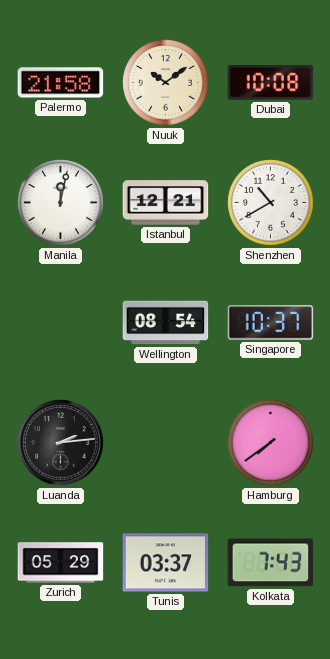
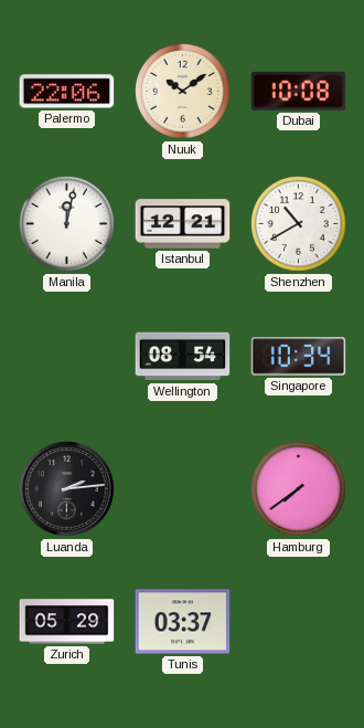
Palermo: 21:58 -> 22:06 (67, 92)
Singapore: 10:37 -> 10:34 (299, 357)
Kolkata: 7:43 -> none (271, 563)
